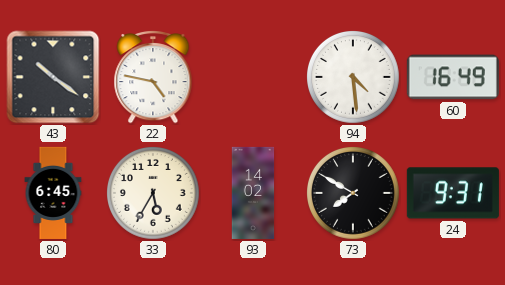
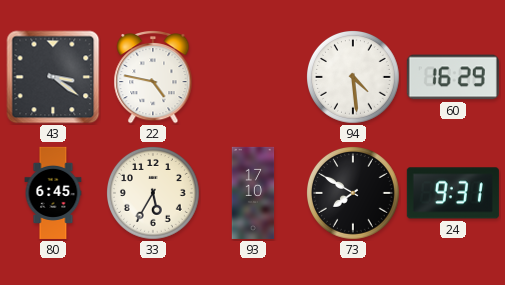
43: 10:21 -> 3:21 (53, 77)
60: 16:49 -> 16:29 (453, 77)
93: 14:02 -> 17:10 (253, 193)
